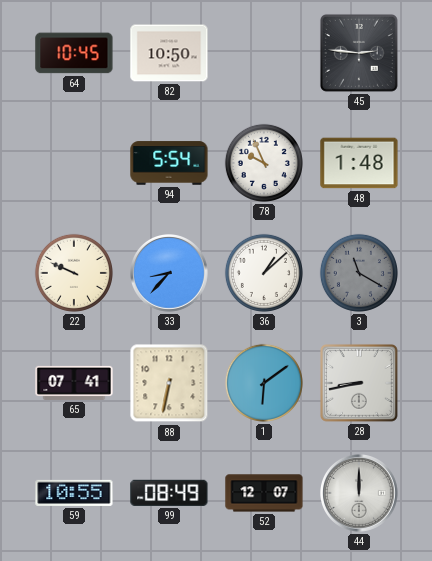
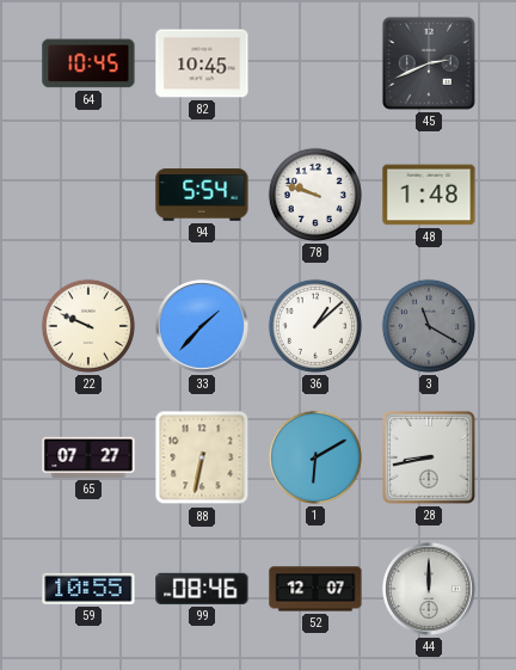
82: 10:50 -> 10:45 (202, 63)
45: 2:46 -> 2:41 (429, 63)
78: 9:56 -> 9:48 (315, 195)
33: 8:37 -> 1:37 (203, 327)
65: 07:41 -> 07:27 (88, 457)
1: 6:09 -> 6:10 (315, 457)
99: 08:49 -> 08:46 (202, 589)
